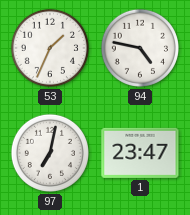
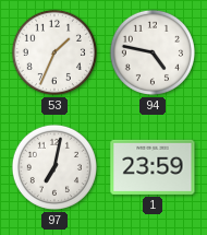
1: 23:47 -> 23:59 (153, 167)
